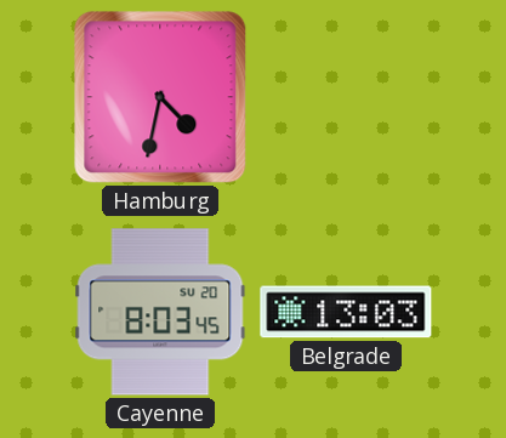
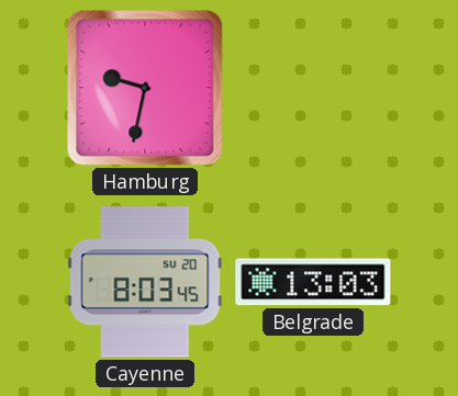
Hamburg: 4:32 -> 9:32 (145, 88)
